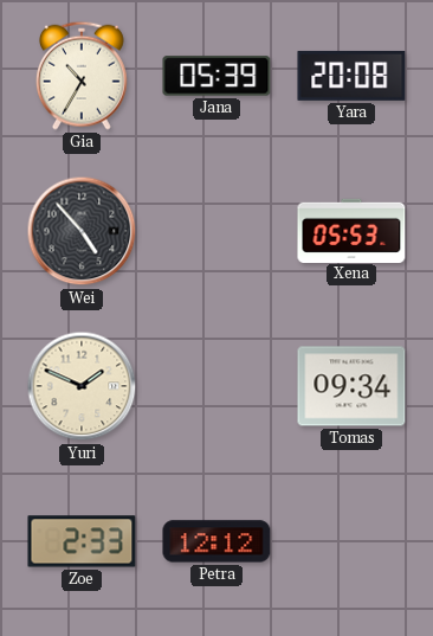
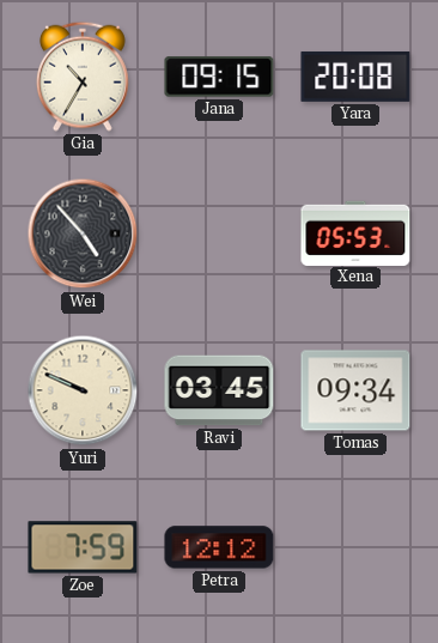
Jana: 05:39 -> 09:15 (219, 77)
Yuri: 1:49 -> 9:49 (83, 390)
Ravi: none -> 03:45 (219, 390)
Zoe: 2:33 -> 7:59 (83, 547)
